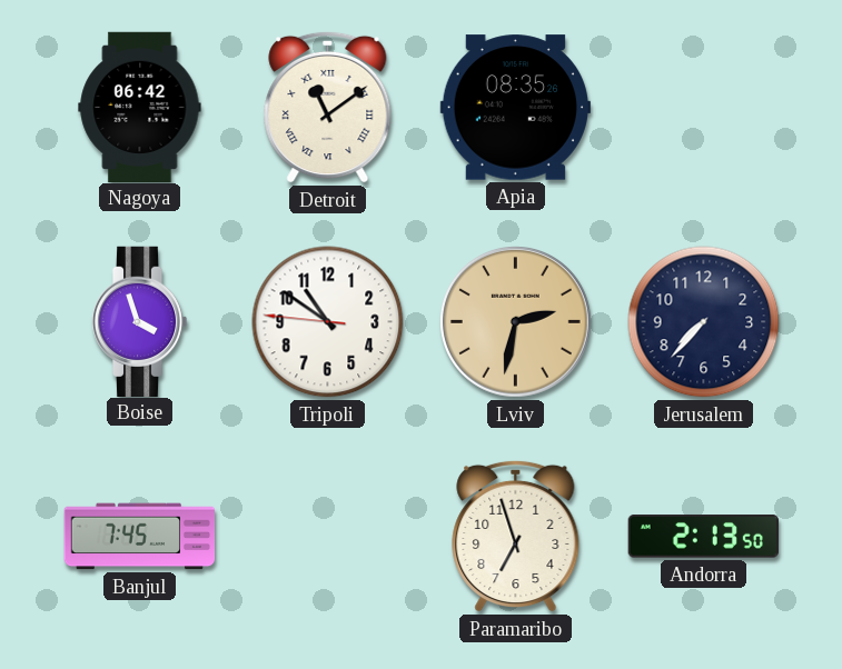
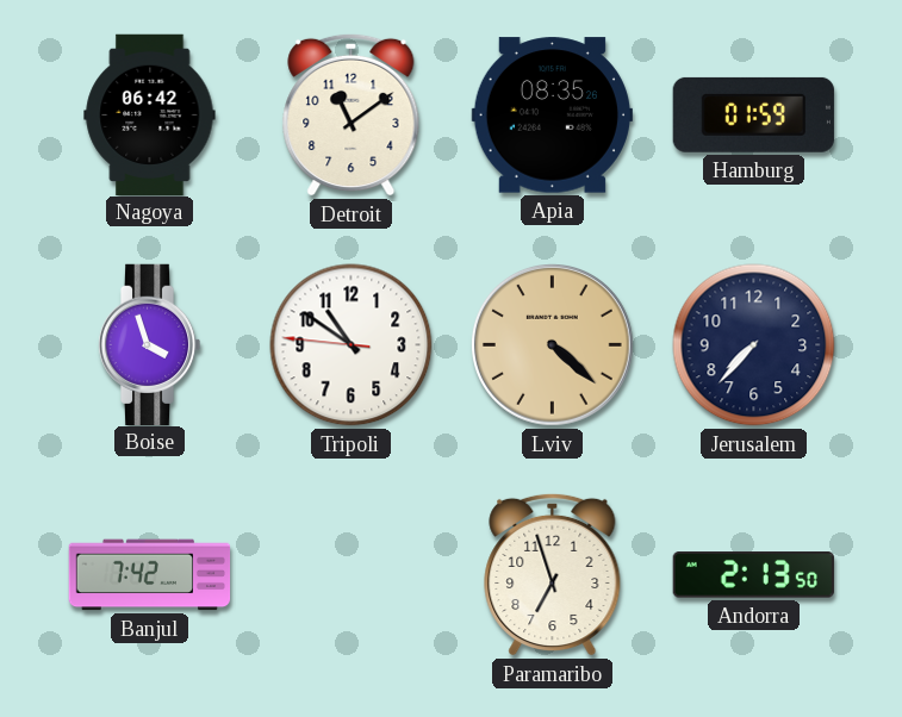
Detroit numerals: Roman -> Arabic (352, 114)
Hamburg: none -> 01:59 (753, 114)
Lviv: 2:32 -> 4:22 (553, 345)
Banjul: 7:45 -> 7:42 (150, 575)
